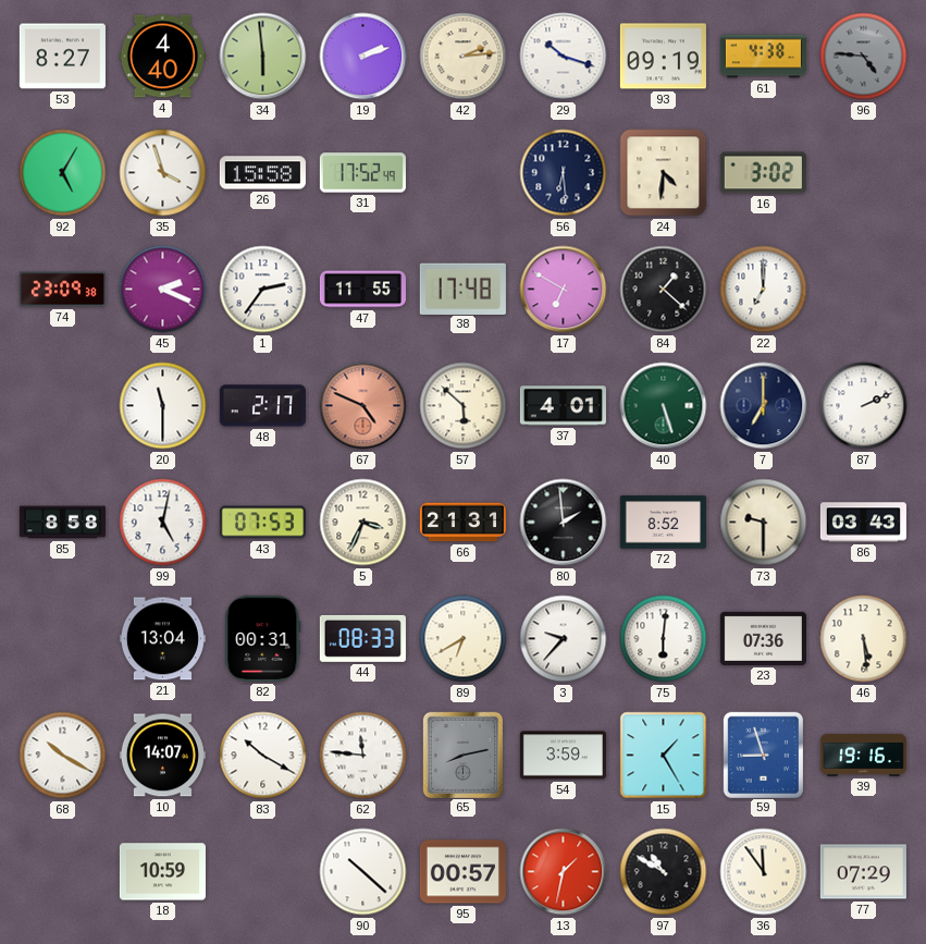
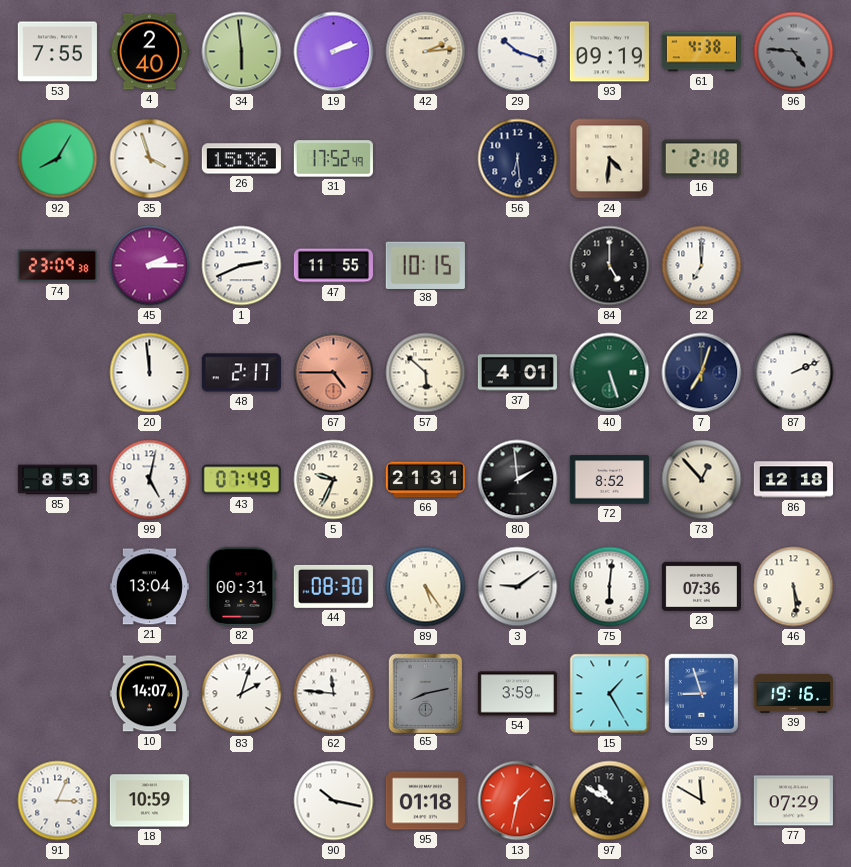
53: 8:27 -> 7:55 (57, 52)
4: 4:40 -> 2:40 (149, 52)
92: 5:05 -> 8:05 (58, 159)
26: 15:58 -> 15:36 (241, 159)
16: 3:02 -> 2:18 (701, 159)
45: 2:19 -> 2:15 (150, 266)
1: 2:36 -> 2:41 (242, 266)
38: 17:48 -> 10:15 (425, 265)
17: 6:50 -> none (564, 290)
84: 1:22 -> 5:00 (610, 266)
20: 11:30 -> 11:59 (150, 373)
67: 4:49 -> 4:45 (334, 373)
7: 7:00 -> 7:03 (702, 373)
85: 8:58 -> 8:53 (57, 480)
43: 07:53 -> 07:49 (241, 480)
5: 3:34 -> 9:34 (334, 480)
73: 9:30 -> 12:53 (702, 480)
86: 03:43 -> 12:18 (793, 480)
44: 08:33 -> 08:30 (333, 586)
89: 6:40 -> 5:24 (426, 587)
3: 9:37 -> 9:09 (518, 587)
68: 10:20 -> none (63, 756)
83: 10:20 -> 2:03 (242, 694)
91: none -> 3:04 (58, 801)
90: 10:22 -> 10:17 (334, 801)
95: 00:57 -> 01:18 (425, 801)
36: 11:54 -> 11:50 (702, 801)
